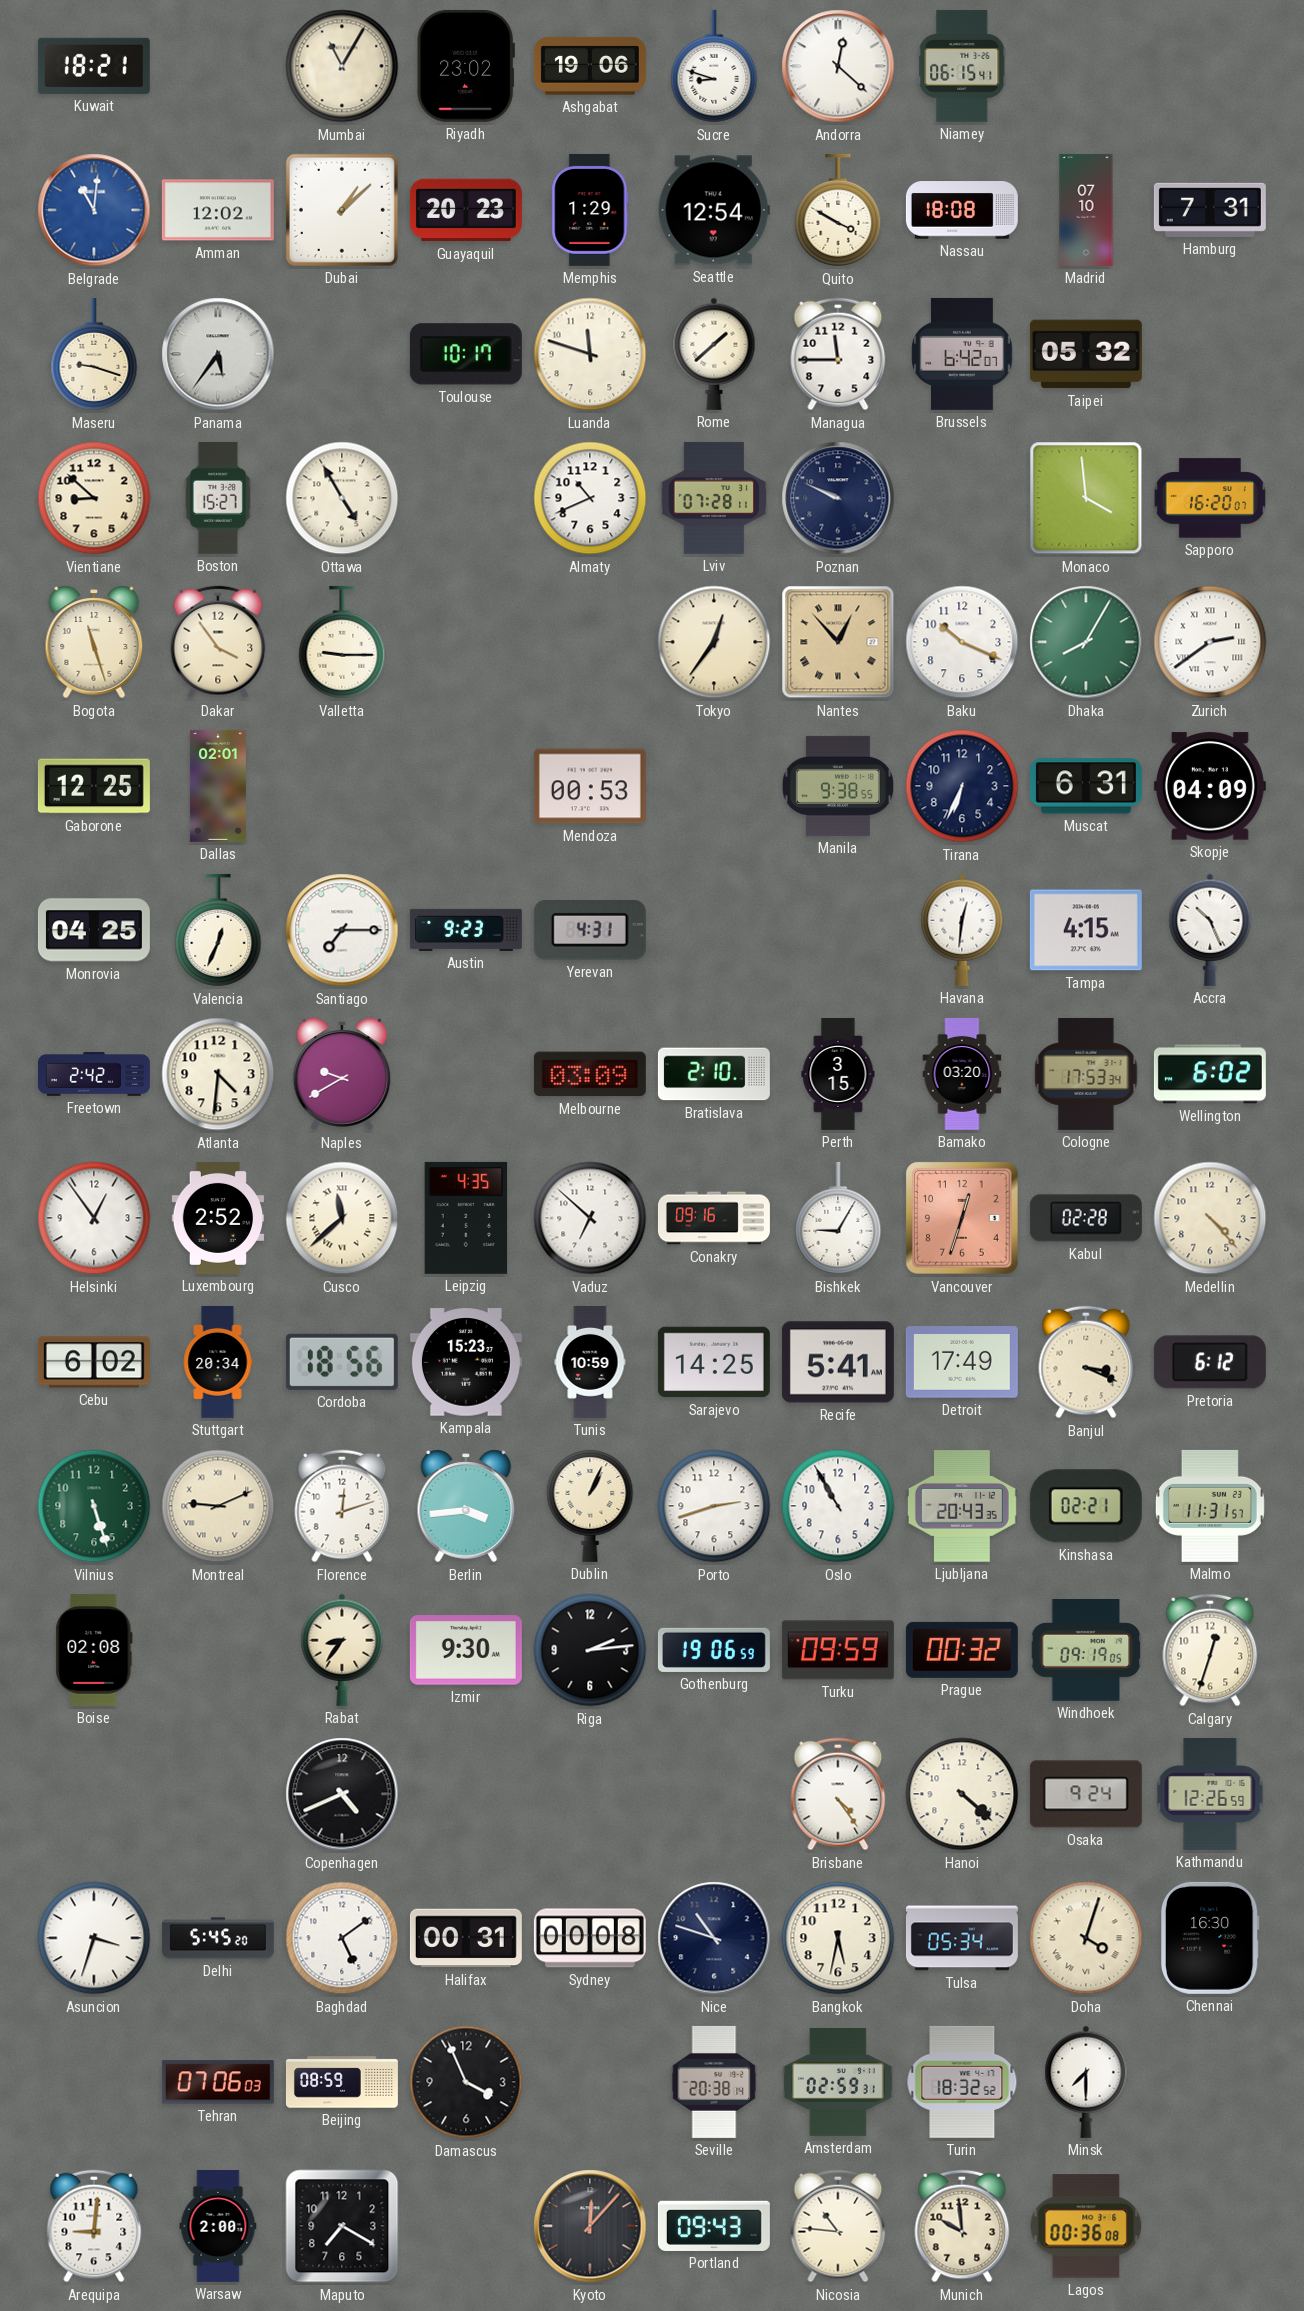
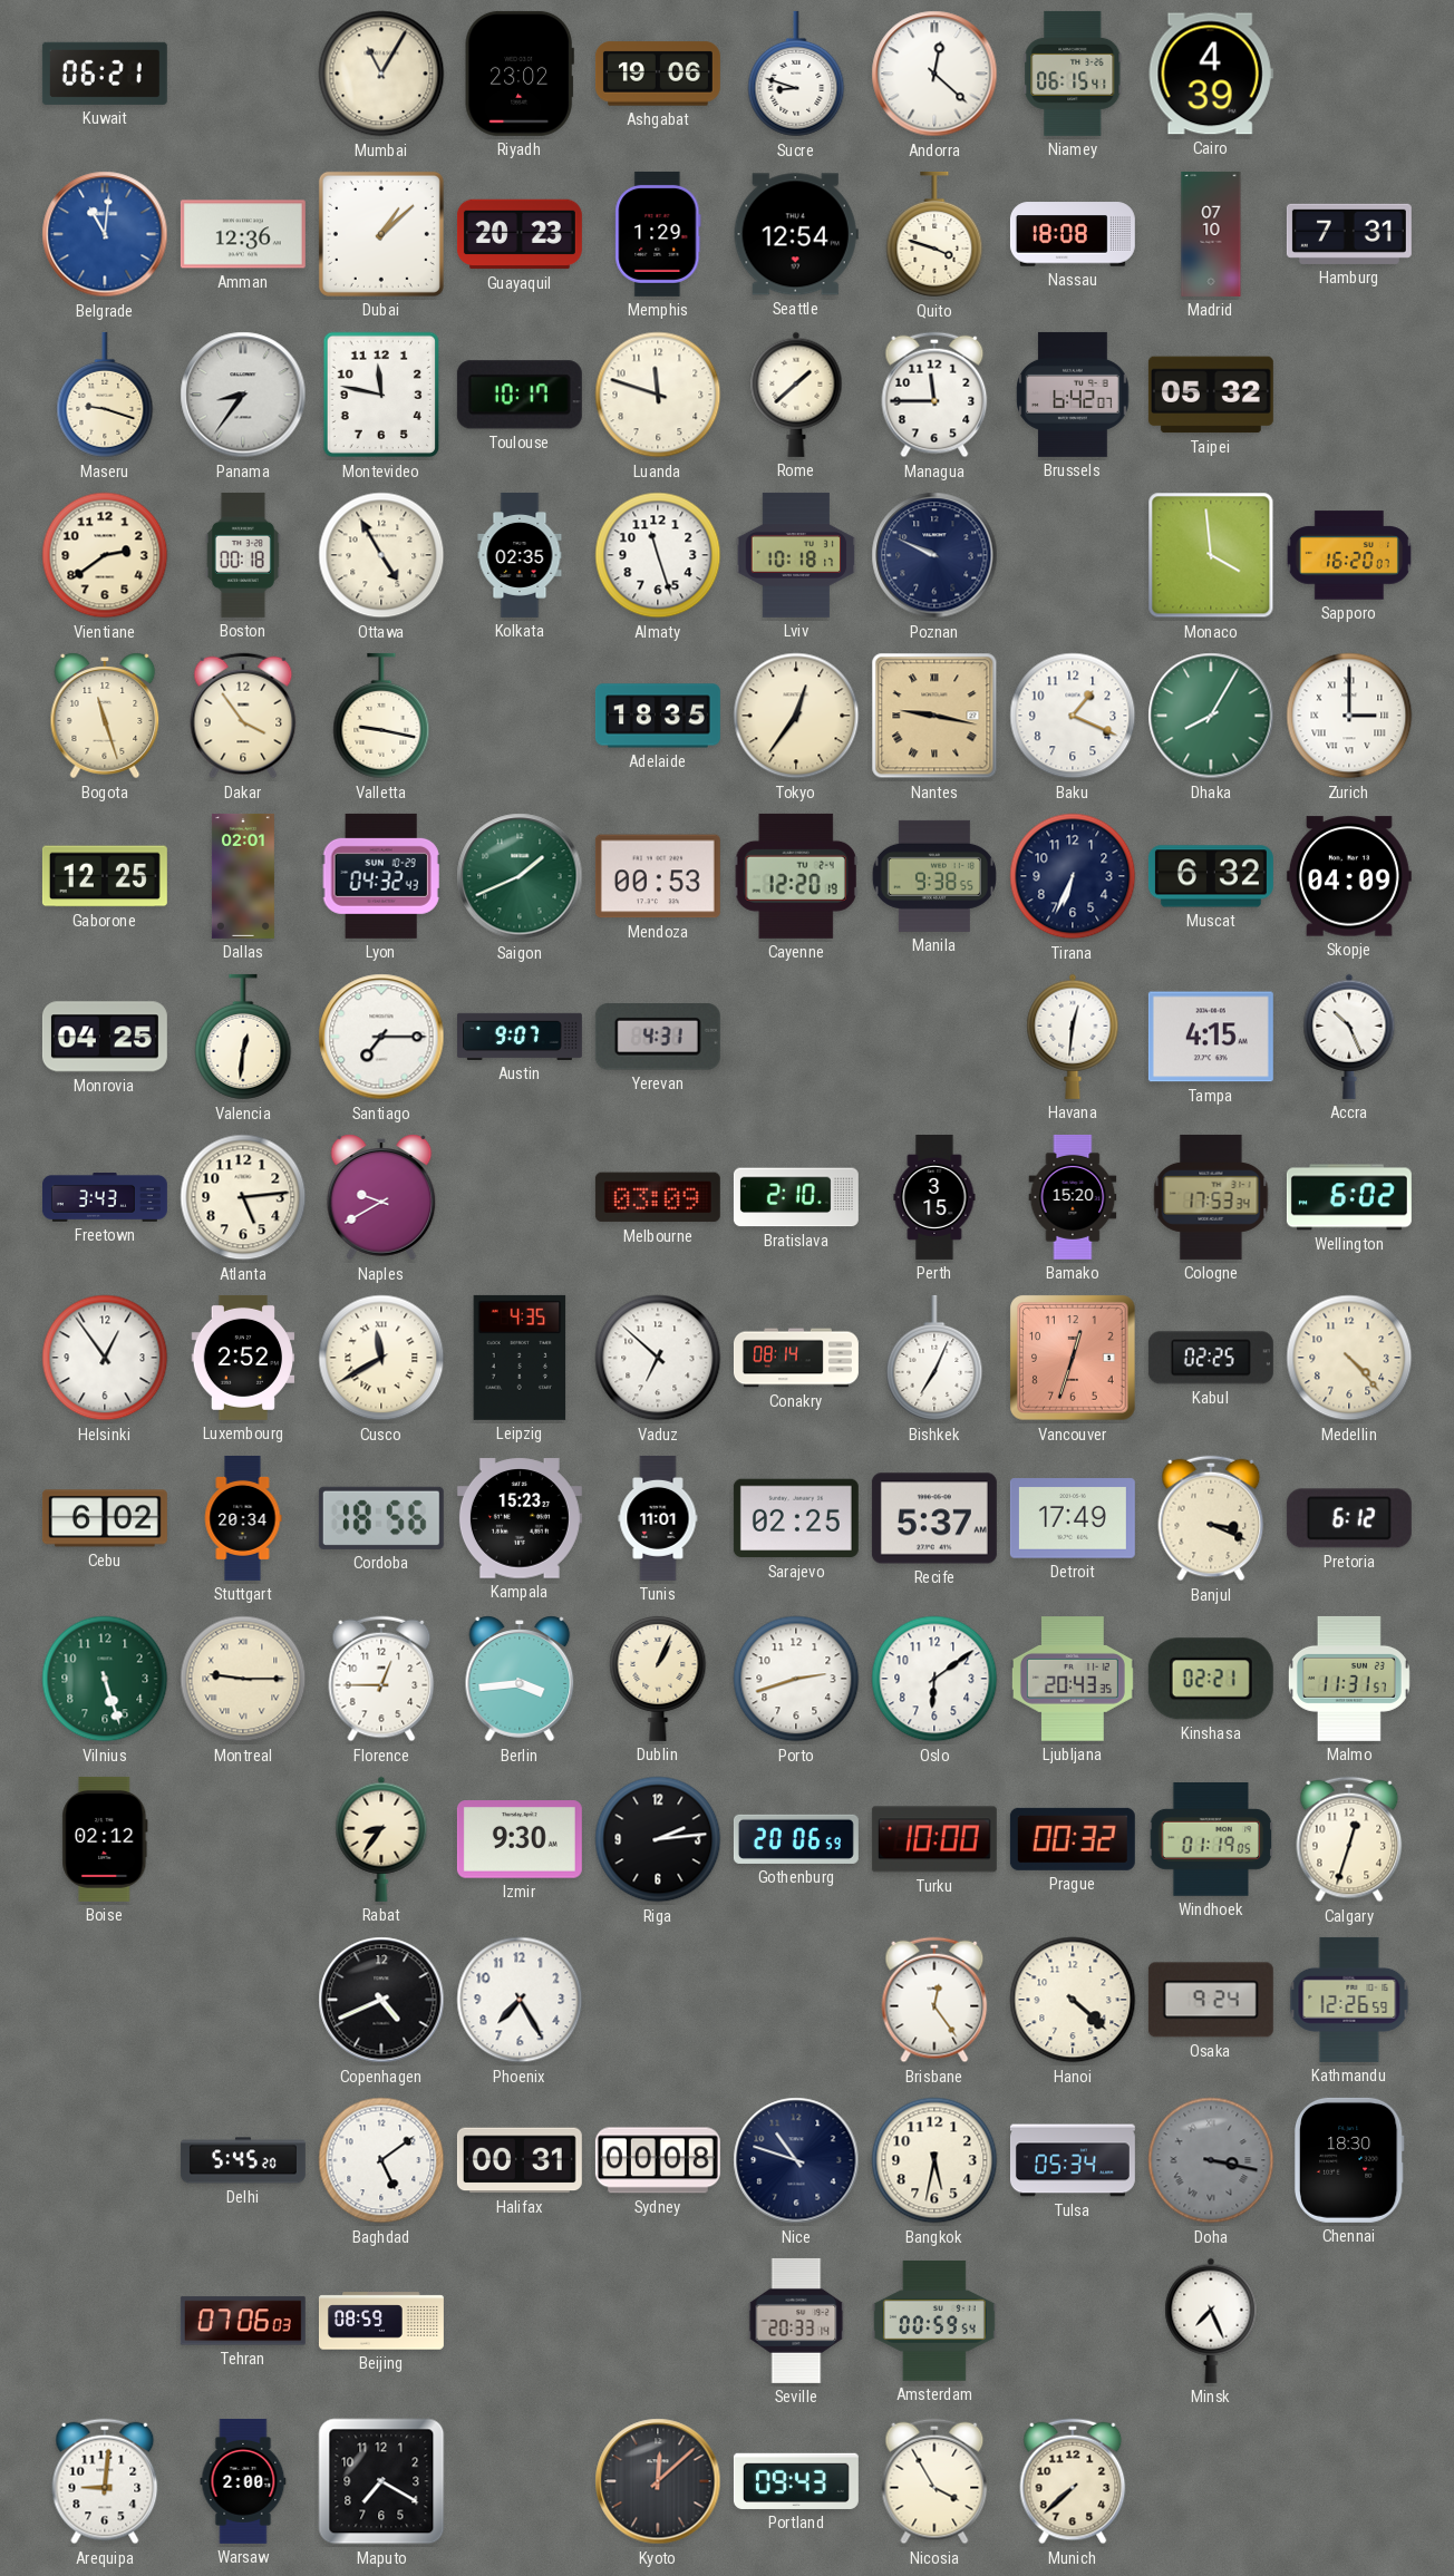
Kuwait: 18:21 -> 06:21 (105, 74)
Cairo: none -> 4:39 (1211, 74)
Amman: 12:02 -> 12:36 (243, 234)
Quito: 3:50 -> 3:48 (934, 234)
Panama: 5:36 -> 8:36 (243, 395)
Montevideo: none -> 11:47 (380, 395)
Vientiane: 8:52 -> 2:39 (105, 555)
Boston: 15:27 -> 00:18 (243, 555)
Kolkata: none -> 02:35 (520, 555)
Almaty: 10:41 -> 11:27 (658, 555)
Lviv: 07:28 -> 10:18 (796, 555)
Valletta: 9:15 -> 9:17 (381, 716)
Adelaide: none -> 18:35 (658, 716)
Nantes: 12:53 -> 9:17 (934, 716)
Baku: 10:19 -> 1:19 (1073, 716)
Zurich: 2:39 -> 3:00 (1349, 716)
Lyon: none -> 04:32 (381, 876)
Saigon: none -> 1:41 (520, 876)
Cayenne: none -> 12:20 (796, 876)
Muscat: 6:31 -> 6:32 (1211, 876)
Valencia: 12:34 -> 12:31 (243, 1037)
Austin: 9:23 -> 9:07 (520, 1037)
Freetown: 2:42 -> 3:43 (105, 1197)
Atlanta: 4:31 -> 5:14 (243, 1197)
Bamako: 03:20 -> 15:20 (1073, 1197)
Cusco: 11:38 -> 11:40 (381, 1358)
Conakry: 09:16 -> 08:14 (796, 1358)
Bishkek: 9:05 -> 7:04 (934, 1358)
Kabul: 02:28 -> 02:25 (1211, 1358)
Tunis: 10:59 -> 11:01 (658, 1518)
Sarajevo: 14:25 -> 02:25 (796, 1518)
Recife: 5:41 -> 5:37 (934, 1518)
Montreal: 9:11 -> 9:15 (243, 1679)
Florence: 12:12 -> 12:45 (381, 1679)
Oslo: 10:55 -> 6:09 (934, 1679)
Boise: 02:08 -> 02:12 (105, 1839)
Gothenburg: 19:06 -> 20:06 (796, 1839)
Turku: 09:59 -> 10:00 (934, 1839)
Windhoek: 09:19 -> 01:19 (1211, 1840)
Phoenix: none -> 7:25 (520, 2000)
Brisbane: 4:24 -> 12:24 (934, 2000)
Asuncion: 3:33 -> none (94, 1938)
Doha: 4:03 -> 3:17 (1211, 2160)
Doha dial: cream -> grey (1211, 2160)
Chennai: 16:30 -> 18:30 (1349, 2160)
Damascus: 3:56 -> none (466, 2082)
Seville: 20:38 -> 20:33 (796, 2321)
Amsterdam: 02:59 -> 00:59 (934, 2322)
Turin: 18:32 -> none (962, 2082)
Minsk: 7:30 -> 7:26 (1211, 2321)
Kyoto: 12:07 -> 12:08 (658, 2481)
Nicosia: 10:46 -> 3:55 (934, 2481)
Munich: 9:59 -> 7:38 (1073, 2481)
Lagos: 00:36 -> none (1086, 2226)
